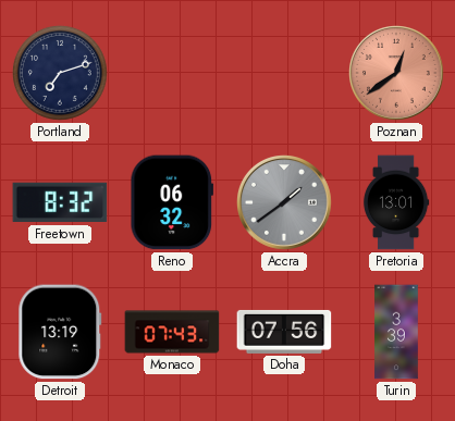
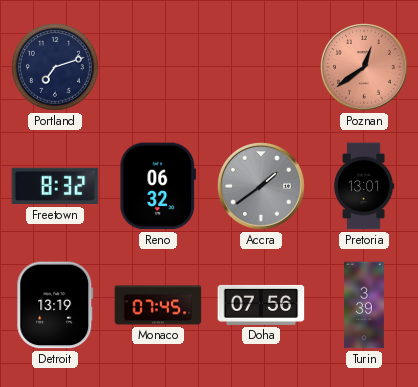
Monaco: 07:43 -> 07:45 (158, 305)
